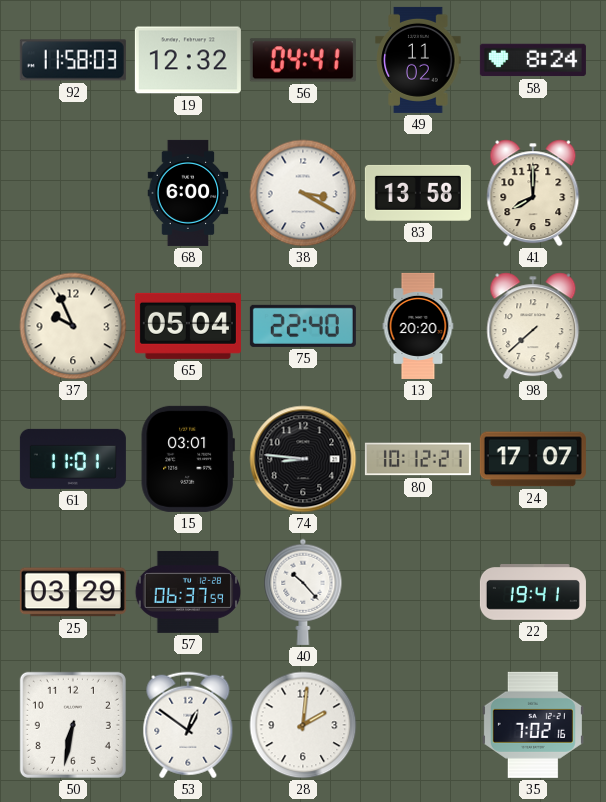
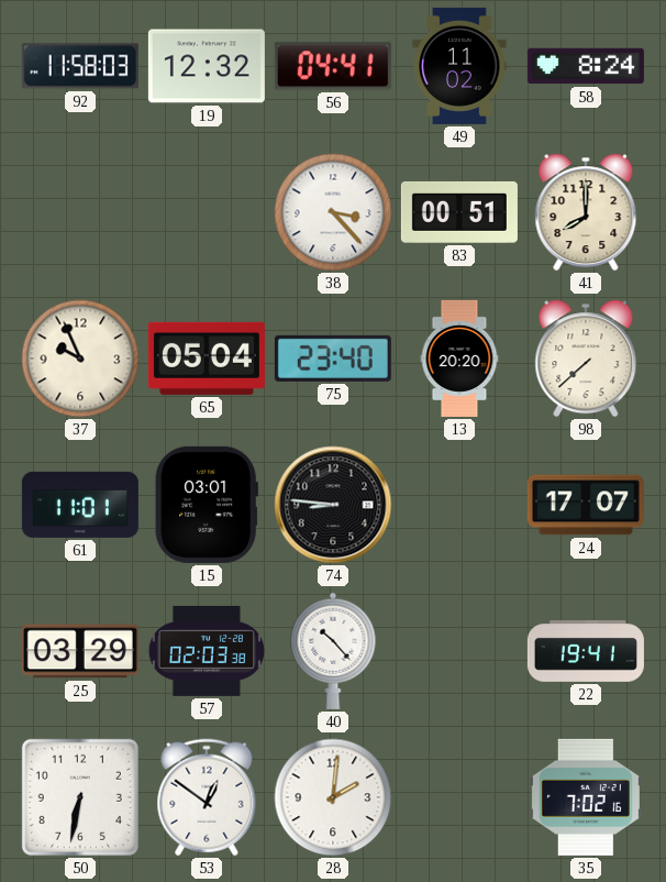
68: 6:00 -> none (188, 193)
38: 3:20 -> 3:23 (333, 212)
83: 13:58 -> 00:51 (459, 212)
75: 22:40 -> 23:40 (333, 359)
80: 10:12 -> none (418, 459)
57: 06:37 -> 02:03 (206, 651)
